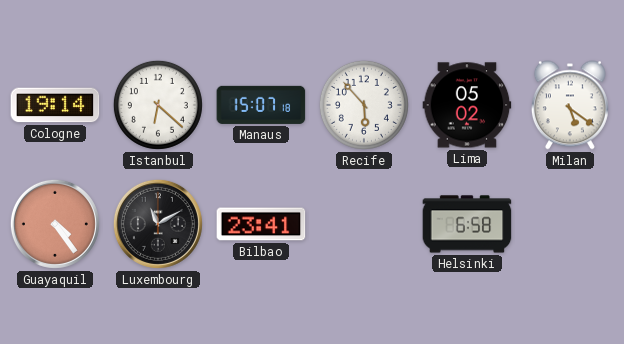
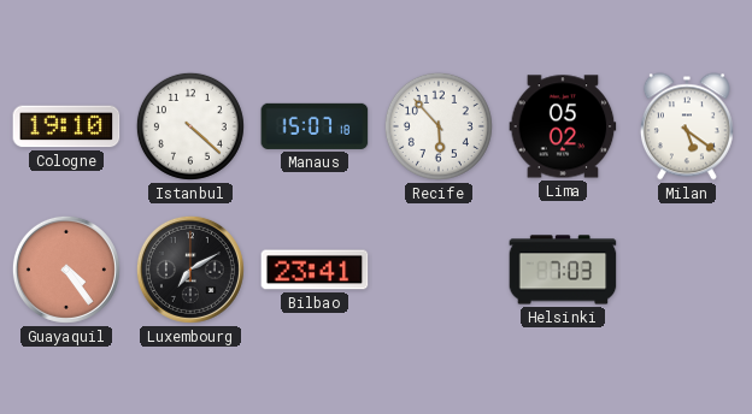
Cologne: 19:14 -> 19:10 (66, 126)
Istanbul: 6:22 -> 4:22 (190, 126)
Luxembourg: 11:10 -> 7:10 (190, 270)
Helsinki: 6:58 -> 7:03 (563, 270)
